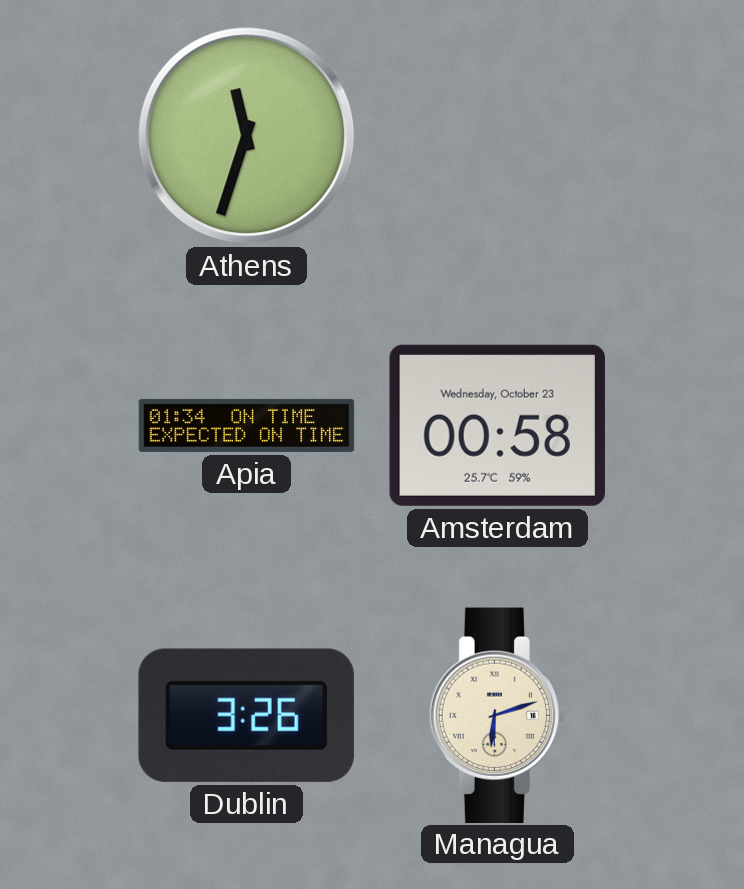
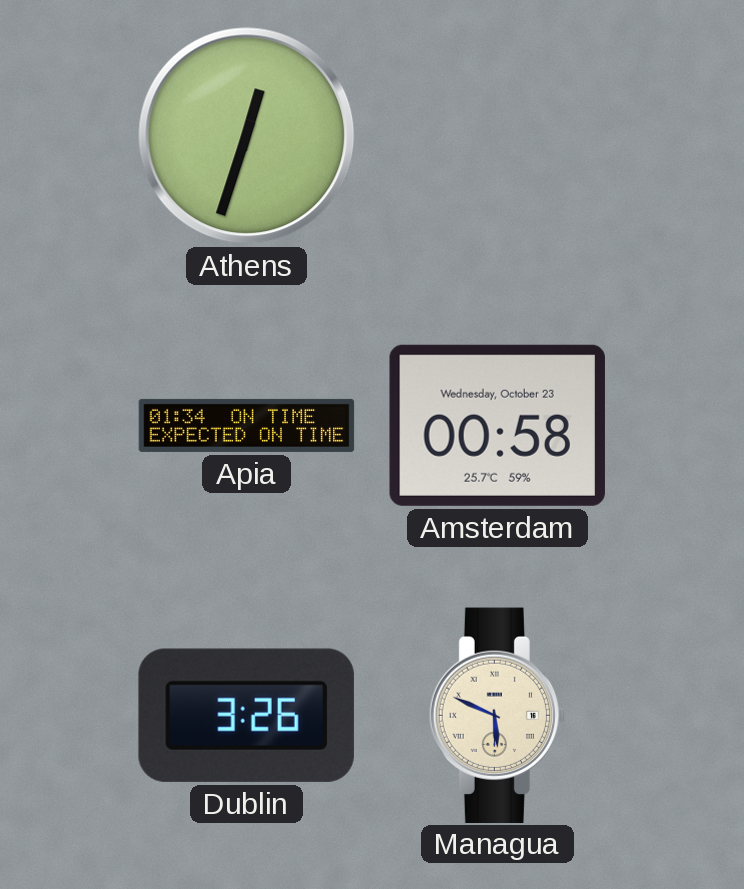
Athens: 11:33 -> 12:33 (247, 136)
Managua: 6:12 -> 5:49 (497, 715)
